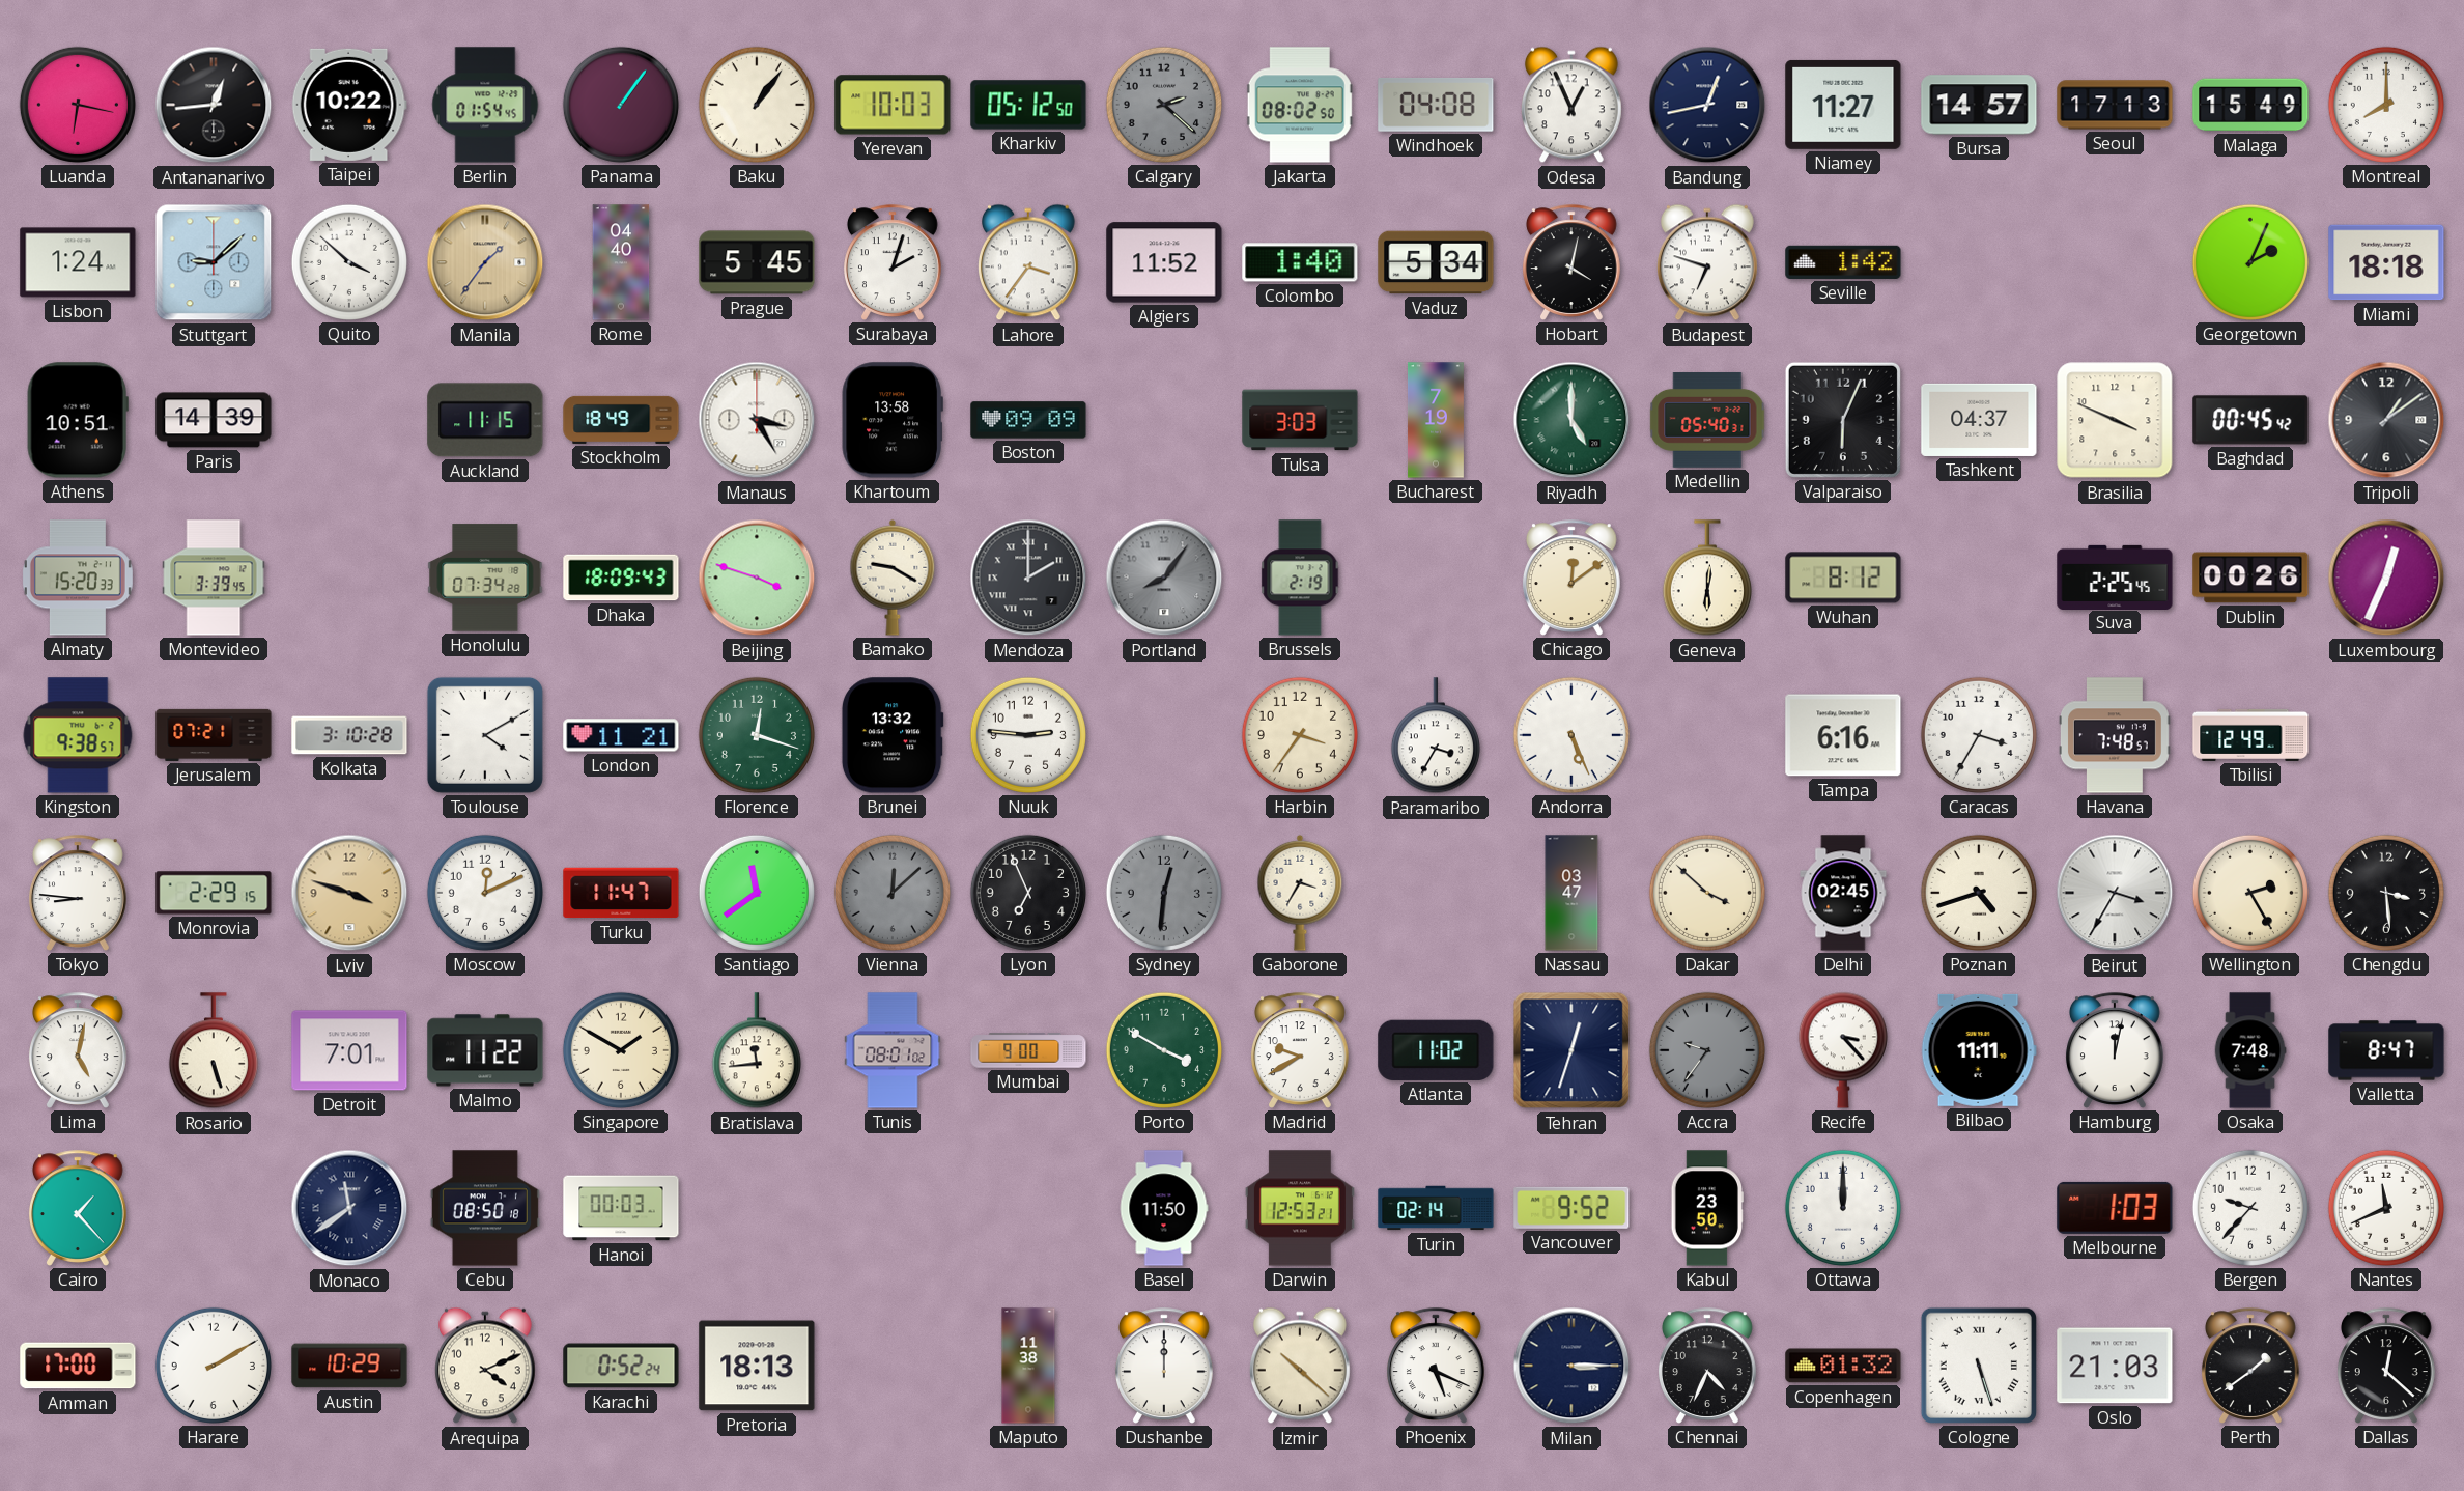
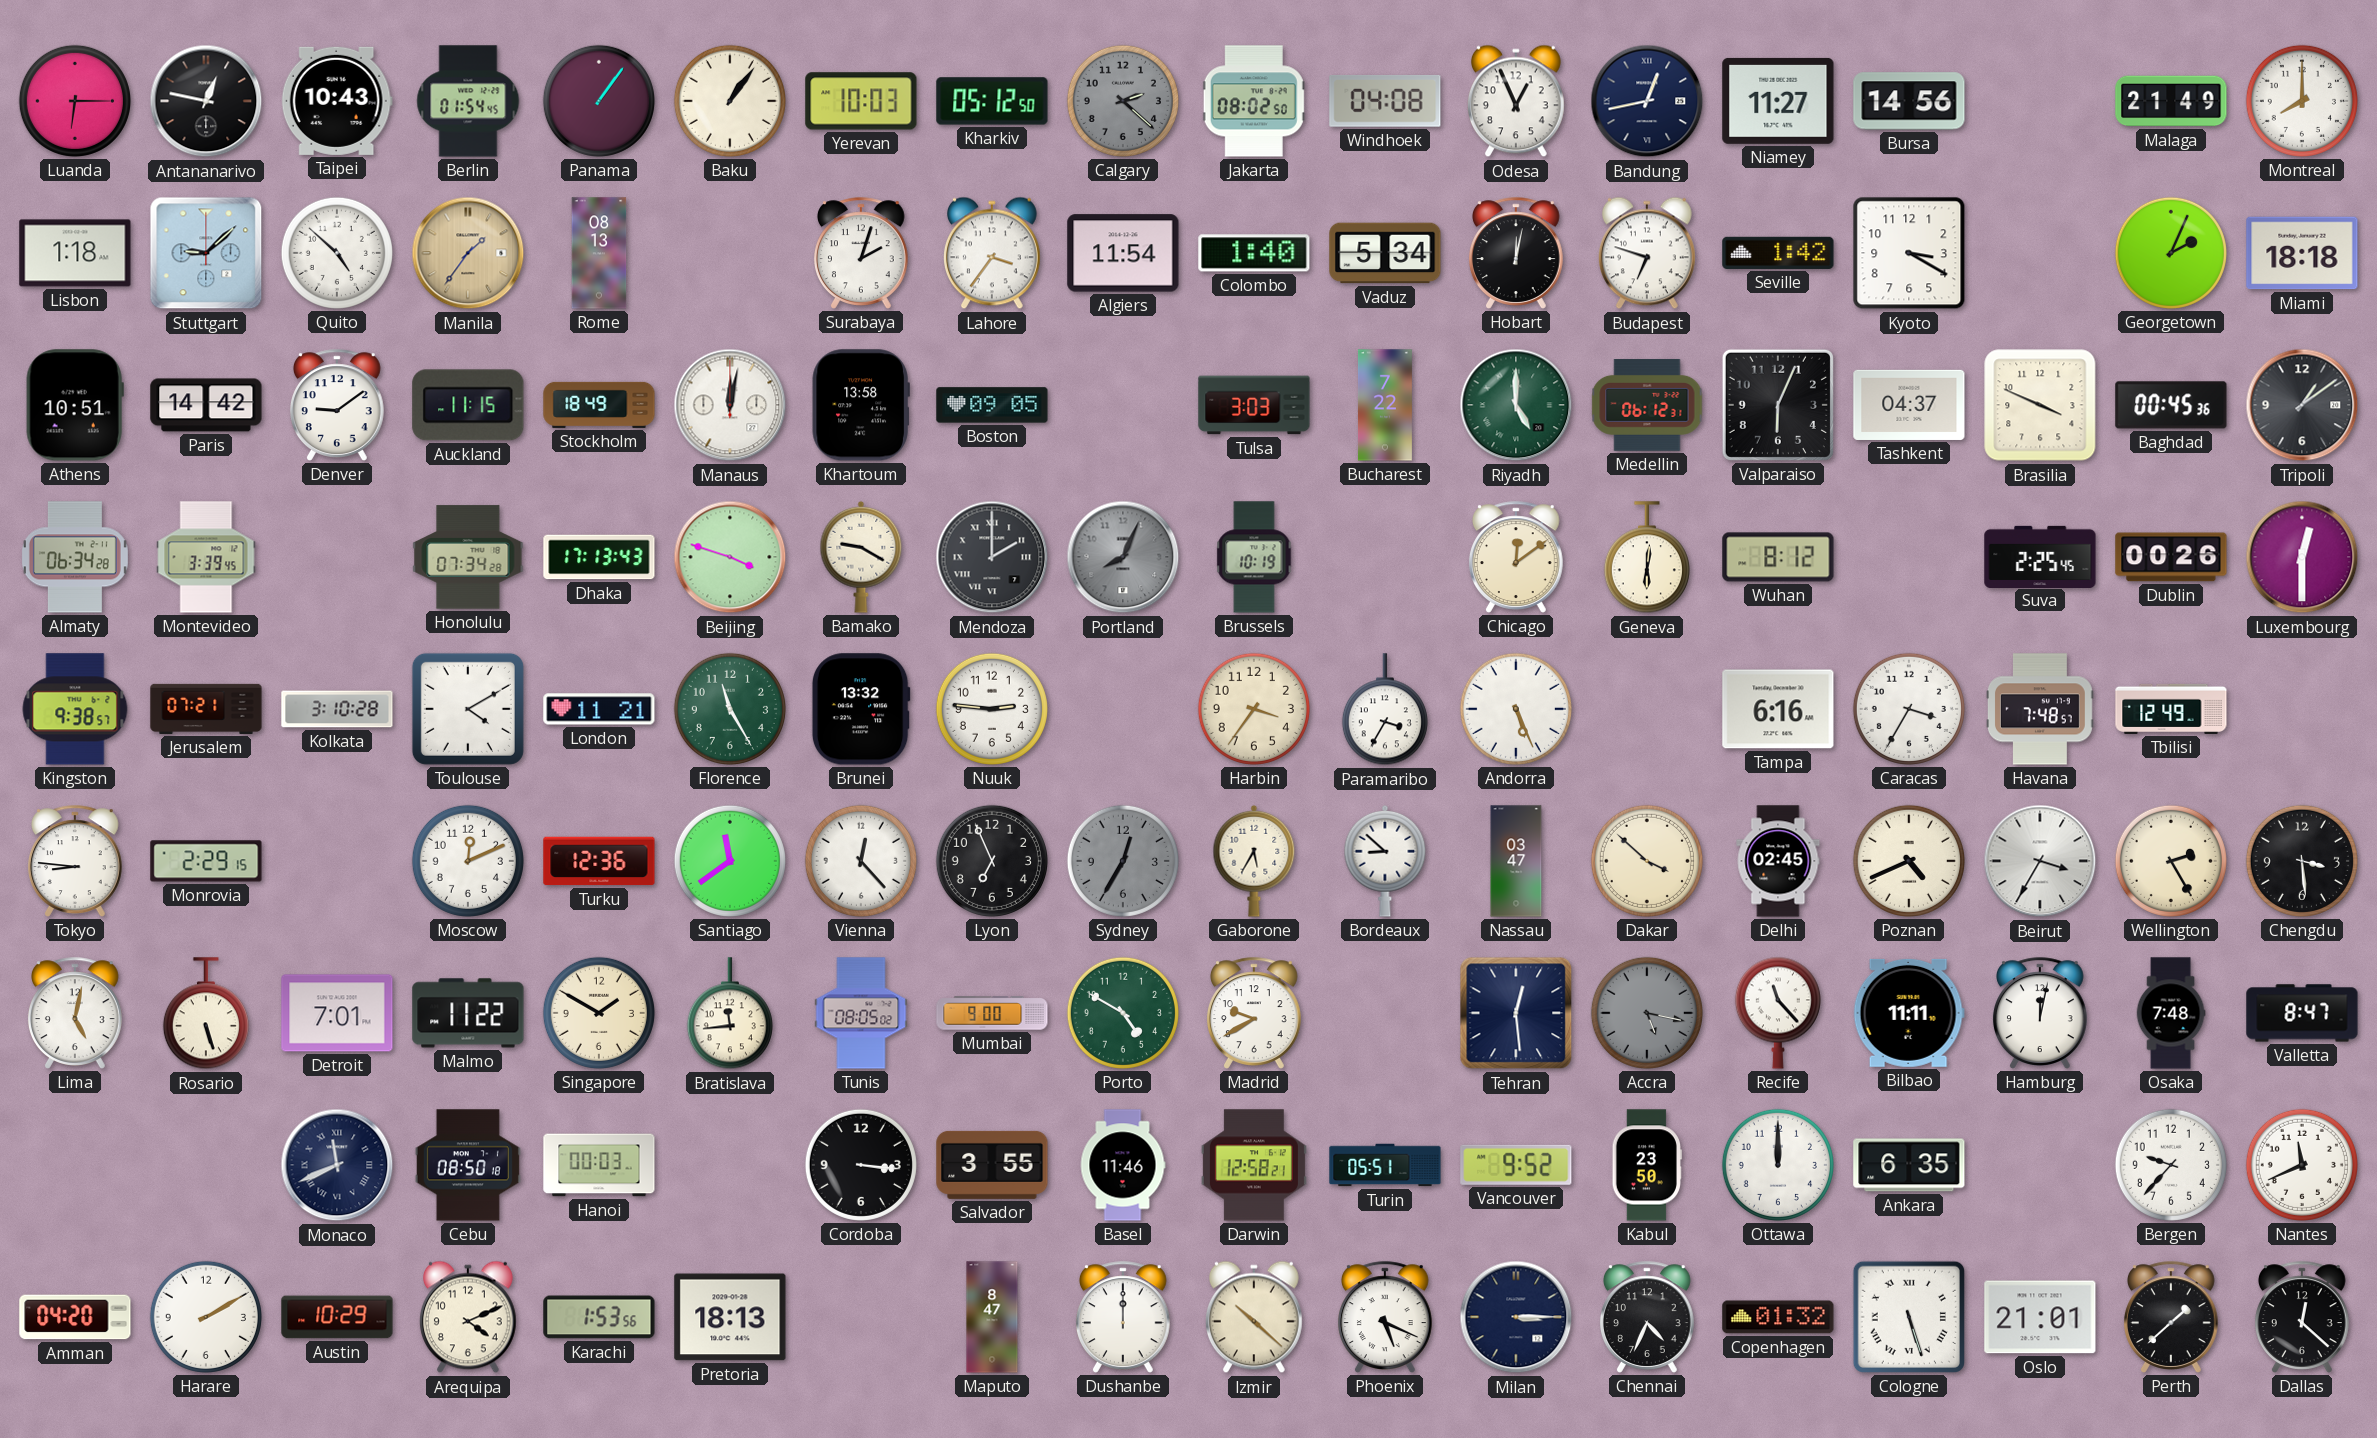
Luanda: 6:17 -> 6:15 (75, 101)
Antananarivo: 12:44 -> 12:47 (206, 101)
Taipei: 10:22 -> 10:43 (337, 101)
Bursa: 14:57 -> 14:56 (1909, 101)
Seoul: 17:13 -> none (2115, 105)
Malaga: 15:49 -> 21:49 (2171, 101)
Lisbon: 1:24 -> 1:18 (75, 253)
Quito: 3:52 -> 4:52 (337, 253)
Rome: 04:40 -> 08:13 (599, 253)
Prague: 5:45 -> none (757, 262)
Algiers: 11:52 -> 11:54 (1123, 253)
Hobart: 4:02 -> 12:02 (1516, 253)
Kyoto: none -> 3:20 (1909, 253)
Paris: 14:39 -> 14:42 (206, 405)
Denver: none -> 9:09 (337, 405)
Manaus: 3:25 -> 12:02 (730, 405)
Boston: 09:09 -> 09:05 (992, 405)
Bucharest: 7:19 -> 7:22 (1385, 405)
Medellin: 05:40 -> 06:12 (1647, 406)
Baghdad: 00:45:42 -> 00:45:36 (2171, 405)
Almaty: 15:20 -> 06:34 (75, 557)
Dhaka: 18:09 -> 17:13 (599, 557)
Portland: 8:06 -> 8:04 (1123, 557)
Brussels: 2:19 -> 10:19 (1254, 557)
Luxembourg: 12:34 -> 12:30 (2302, 557)
Florence: 12:18 -> 11:25 (730, 709)
Lviv: 3:48 -> none (349, 893)
Turku: 11:47 -> 12:36 (599, 861)
Vienna: 12:08 -> 12:23 (861, 861)
Vienna dial: grey -> white (861, 861)
Sydney: 12:31 -> 12:35 (1123, 861)
Gaborone: 3:35 -> 5:35 (1254, 861)
Bordeaux: none -> 8:52 (1385, 861)
Poznan: 4:42 -> 4:41 (1909, 861)
Tunis: 08:01 -> 08:05 (861, 1013)
Porto: 3:50 -> 4:50 (1123, 1013)
Atlanta: 11:02 -> none (1436, 1050)
Tehran: 12:33 -> 12:29 (1516, 1013)
Accra: 9:36 -> 5:17 (1647, 1013)
Recife: 3:23 -> 11:23 (1778, 1013)
Cairo: 1:23 -> none (78, 1208)
Monaco: 11:39 -> 11:41 (337, 1165)
Cordoba: none -> 3:16 (861, 1165)
Salvador: none -> 3:55 (992, 1165)
Basel: 11:50 -> 11:46 (1123, 1165)
Darwin: 12:53 -> 12:58 (1254, 1165)
Turin: 02:14 -> 05:51 (1385, 1165)
Ankara: none -> 6:35 (1909, 1165)
Melbourne: 1:03 -> none (2115, 1208)
Amman: 17:00 -> 04:20 (75, 1317)
Karachi: 0:52 -> 1:53 (599, 1317)
Maputo: 11:38 -> 8:47 (992, 1317)
Oslo: 21:03 -> 21:01 (2040, 1317)
Perth: 1:39 -> 1:38 (2171, 1317)
